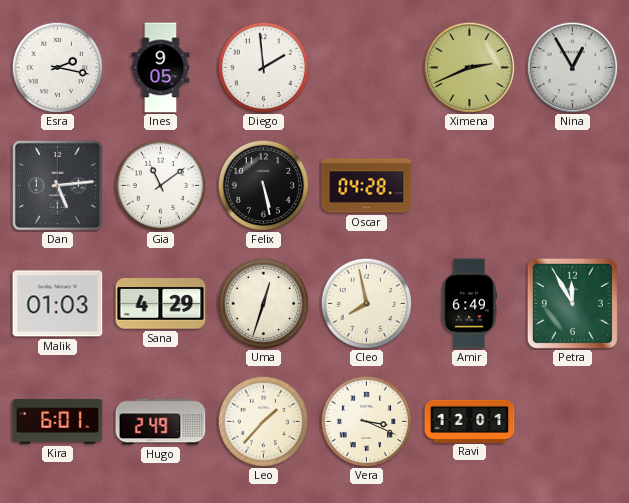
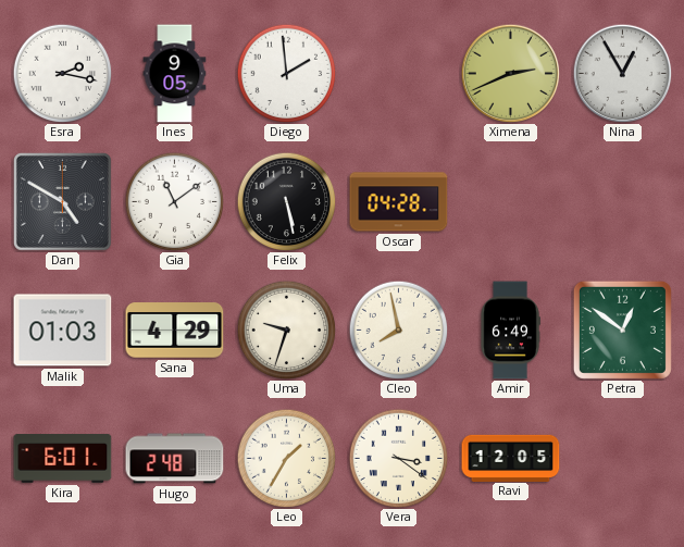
Dan: 5:14 -> 4:50 (62, 201)
Uma: 12:33 -> 9:33 (286, 330)
Petra: 11:55 -> 12:51 (622, 330)
Hugo: 2:49 -> 2:48 (175, 459)
Leo: 1:37 -> 1:35 (286, 458)
Vera: 3:19 -> 3:21 (398, 458)
Ravi: 12:01 -> 12:05 (511, 458)
